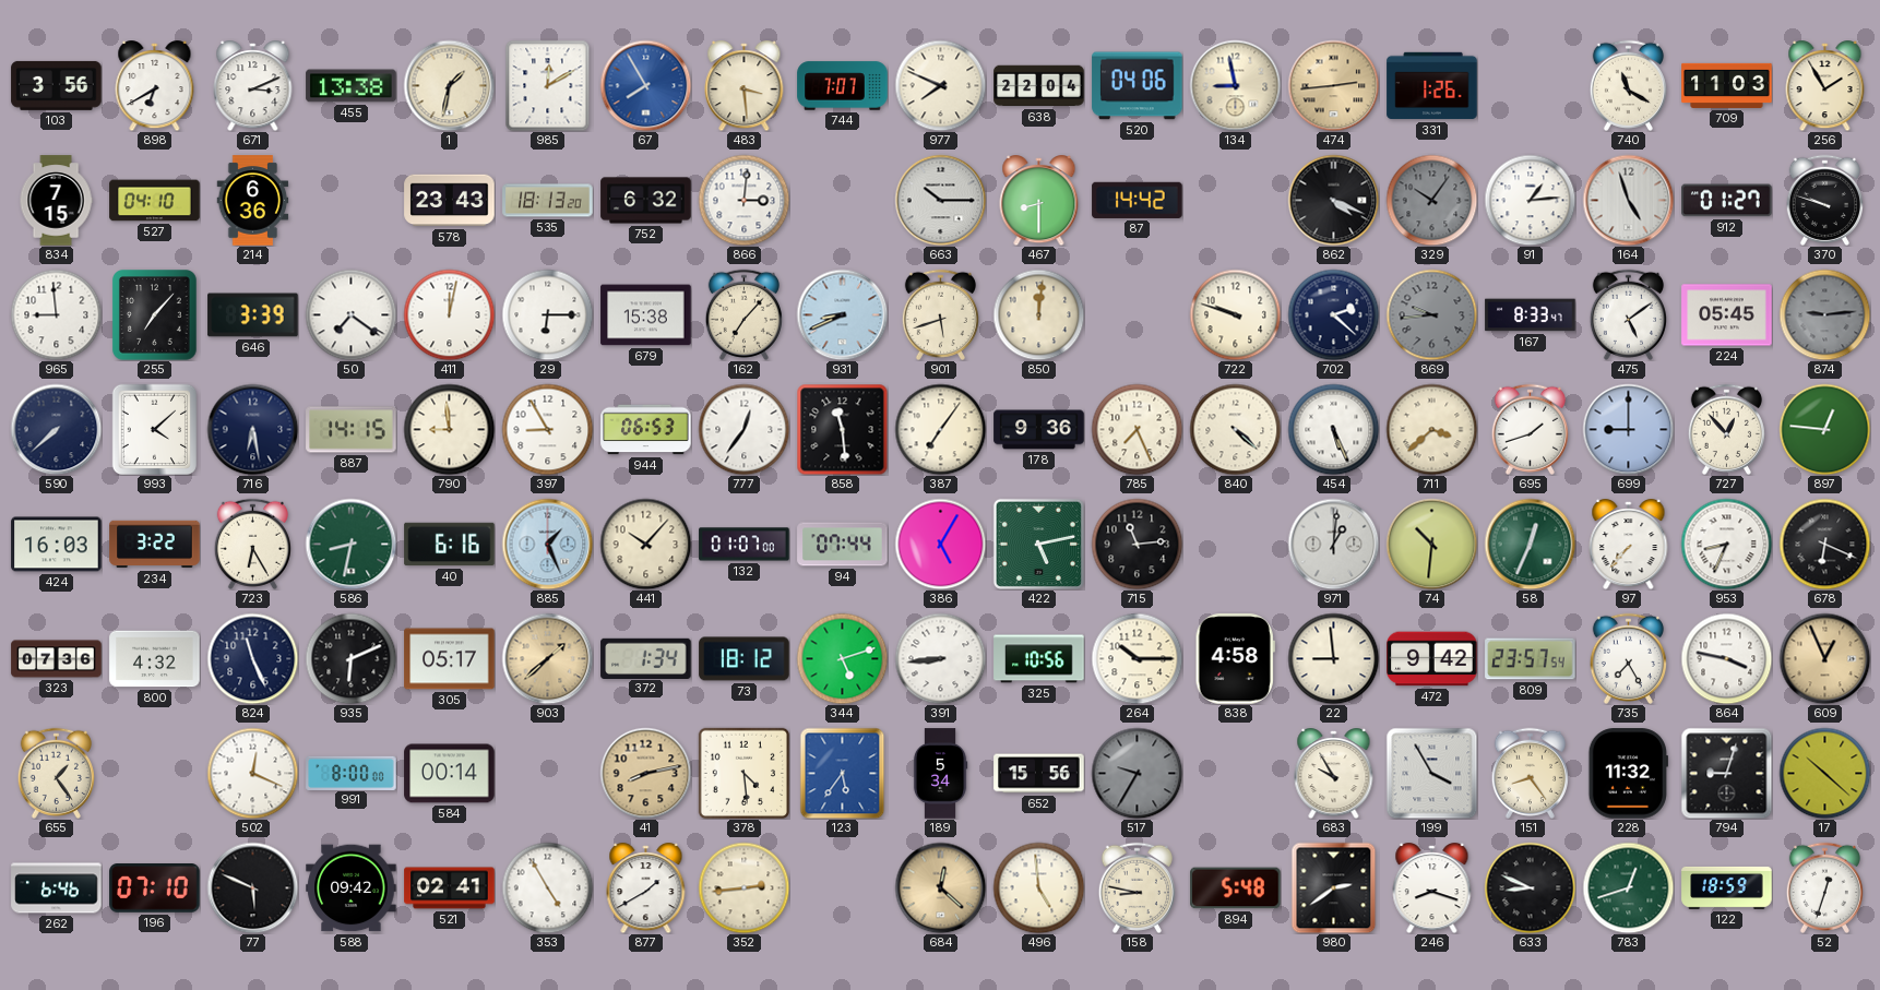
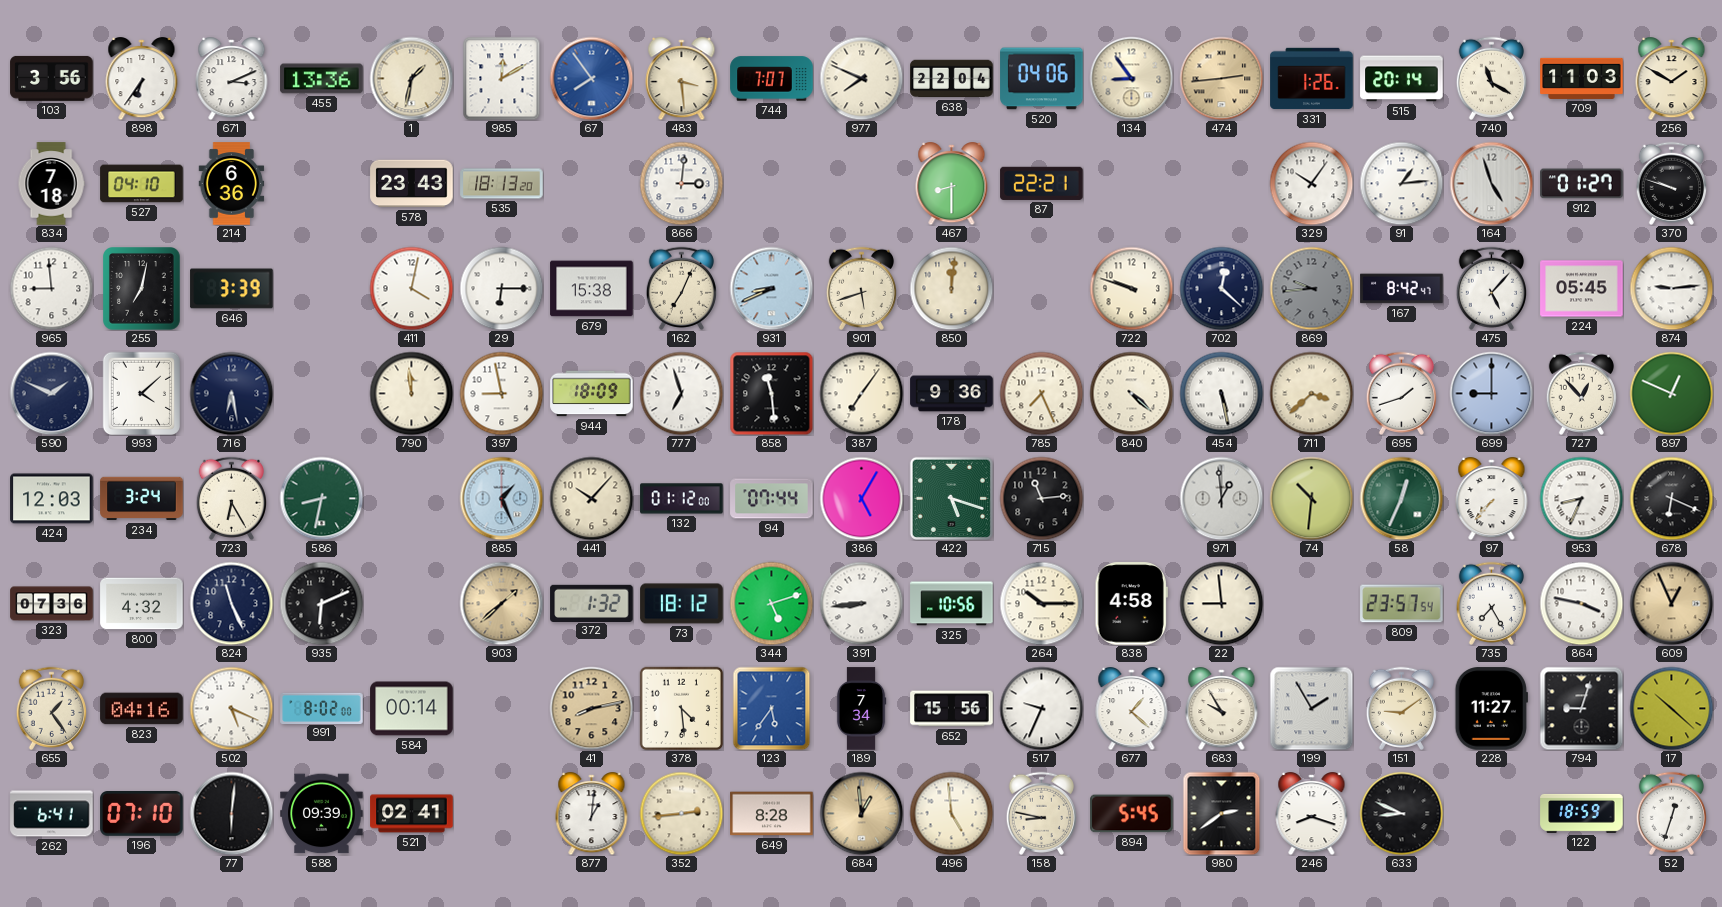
898: 6:40 -> 6:36 (142, 79)
455: 13:38 -> 13:36 (322, 79)
67: 7:55 -> 7:54 (591, 78)
134: 8:58 -> 8:54 (1131, 78)
515: none -> 20:14 (1402, 79)
256: 1:55 -> 1:50 (1672, 79)
834: 7:15 -> 7:18 (51, 184)
752: 6:32 -> none (646, 201)
663: 10:15 -> none (940, 200)
87: 14:42 -> 22:21 (1042, 183)
862: 4:19 -> none (1333, 200)
329 dial: grey -> white (1311, 183)
255: 7:07 -> 7:02 (142, 289)
50: 7:21 -> none (350, 314)
411: 12:02 -> 4:02 (411, 288)
162: 7:07 -> 7:04 (681, 288)
702: 2:22 -> 12:22 (1221, 288)
167: 8:33 -> 8:42 (1402, 289)
475: 5:09 -> 5:07 (1491, 288)
874 dial: grey -> white (1671, 288)
590: 7:38 -> 1:49 (51, 393)
887: 14:15 -> none (352, 430)
790: 8:59 -> 11:59 (411, 393)
397: 8:55 -> 8:58 (501, 393)
944: 06:53 -> 18:09 (592, 394)
777: 12:36 -> 6:57 (681, 393)
454: 5:26 -> 5:28 (1221, 393)
897: 12:46 -> 12:49 (1671, 393)
424: 16:03 -> 12:03 (52, 499)
234: 3:22 -> 3:24 (142, 499)
40: 6:16 -> none (450, 545)
132: 01:07 -> 01:12 (682, 499)
422: 5:13 -> 5:18 (951, 498)
971: 1:01 -> 12:59 (1221, 498)
305: 05:17 -> none (450, 659)
372: 1:34 -> 1:32 (592, 603)
472: 9:42 -> none (1432, 659)
823: none -> 04:16 (142, 709)
502: 12:19 -> 5:19 (231, 708)
991: 8:00 -> 8:02 (322, 708)
189: 5:34 -> 7:34 (861, 709)
517: 9:35 -> 9:34 (1041, 708)
517 dial: grey -> white (1041, 708)
677: none -> 1:22 (1132, 709)
199: 3:55 -> 1:55 (1311, 708)
151: 8:24 -> 9:09 (1401, 708)
228: 11:32 -> 11:27 (1491, 709)
262: 6:46 -> 6:41 (52, 814)
77: 5:49 -> 6:01 (231, 813)
588: 09:42 -> 09:39 (322, 814)
353: 4:55 -> none (547, 887)
877: 1:40 -> 1:01 (592, 814)
649: none -> 8:28 (772, 814)
684: 12:22 -> 12:59 (861, 813)
894: 5:48 -> 5:45 (1132, 814)
783: 12:42 -> none (1628, 887)
